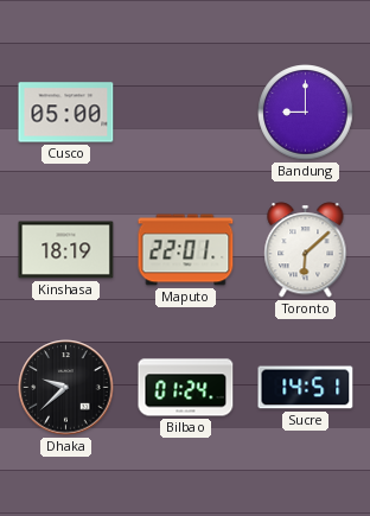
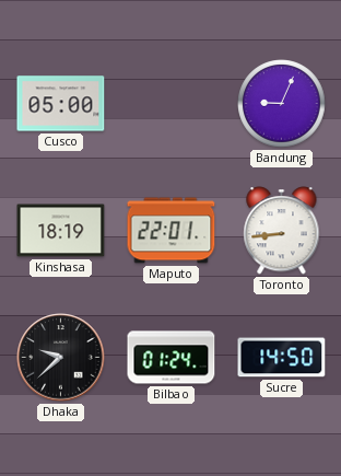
Bandung: 9:00 -> 9:04 (282, 104)
Toronto: 6:08 -> 8:44 (282, 231)
Sucre: 14:51 -> 14:50 (282, 358)
